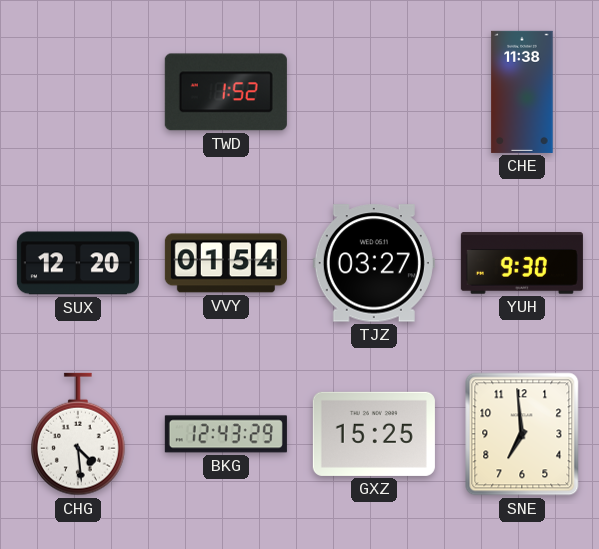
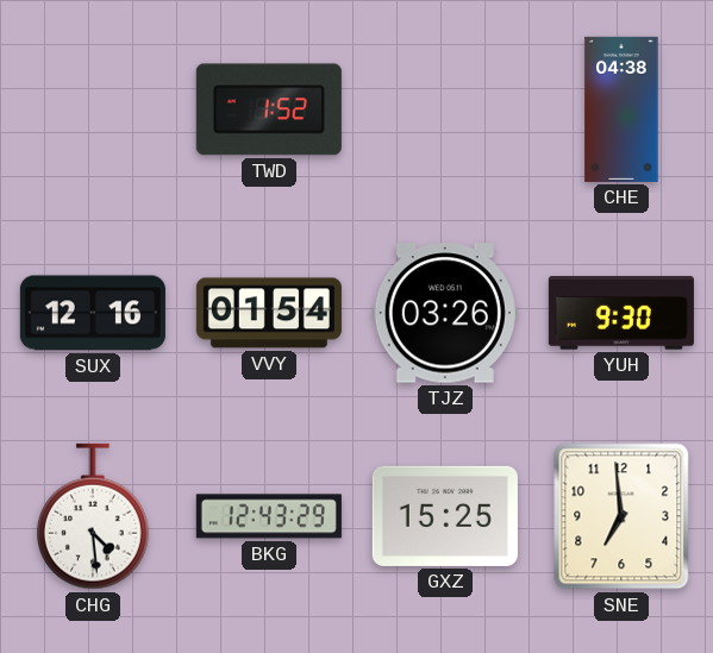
CHE: 11:38 -> 04:38 (621, 109)
SUX: 12:20 -> 12:16 (93, 313)
TJZ: 03:27 -> 03:26 (445, 313)
